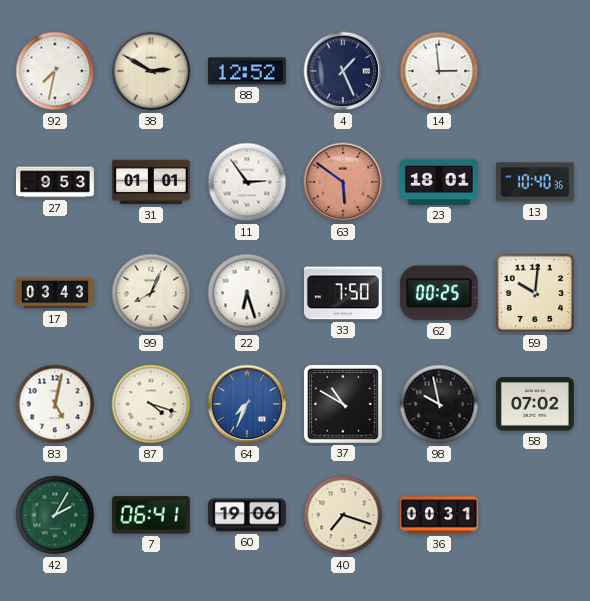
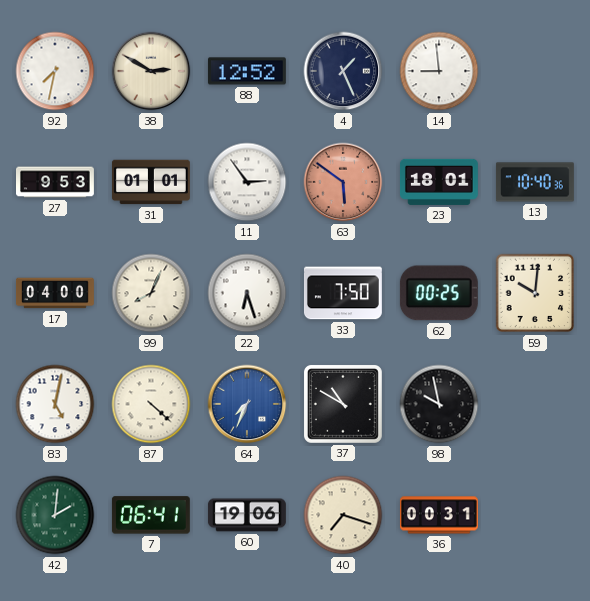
14: 2:59 -> 8:59 (439, 71)
17: 03:43 -> 04:00 (56, 293)
87: 4:18 -> 4:22 (151, 404)
58: 07:02 -> none (535, 404)
42: 2:05 -> 2:01 (55, 515)
